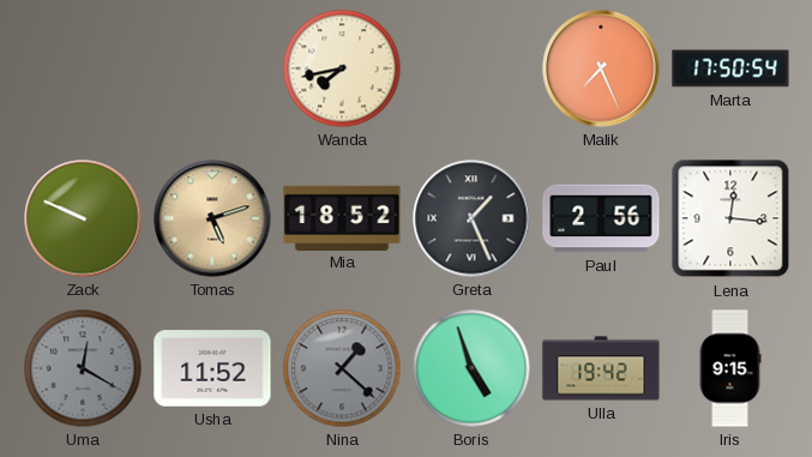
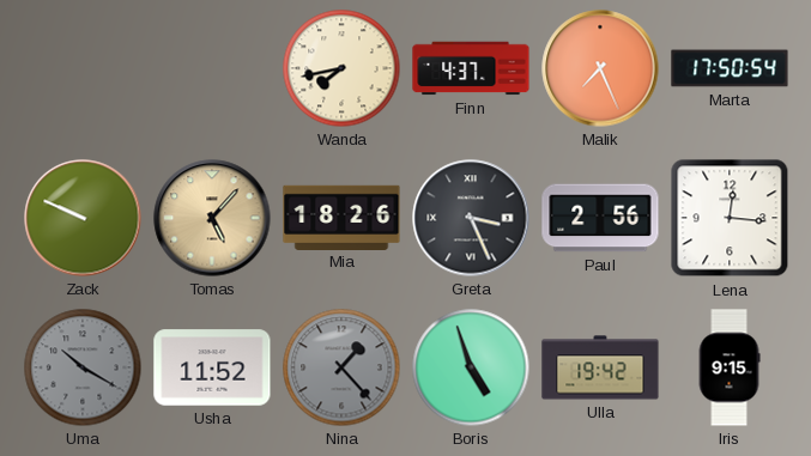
Finn: none -> 4:37 (471, 68)
Tomas: 5:12 -> 5:07 (212, 218)
Mia: 18:52 -> 18:26 (341, 217)
Greta: 1:26 -> 3:26 (471, 218)
Uma: 12:20 -> 10:20 (83, 367)
Nina: 1:22 -> 1:23 (341, 367)
